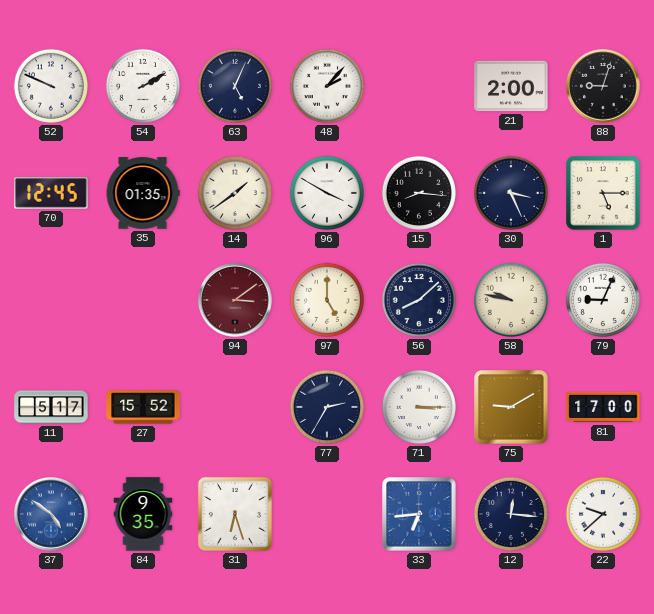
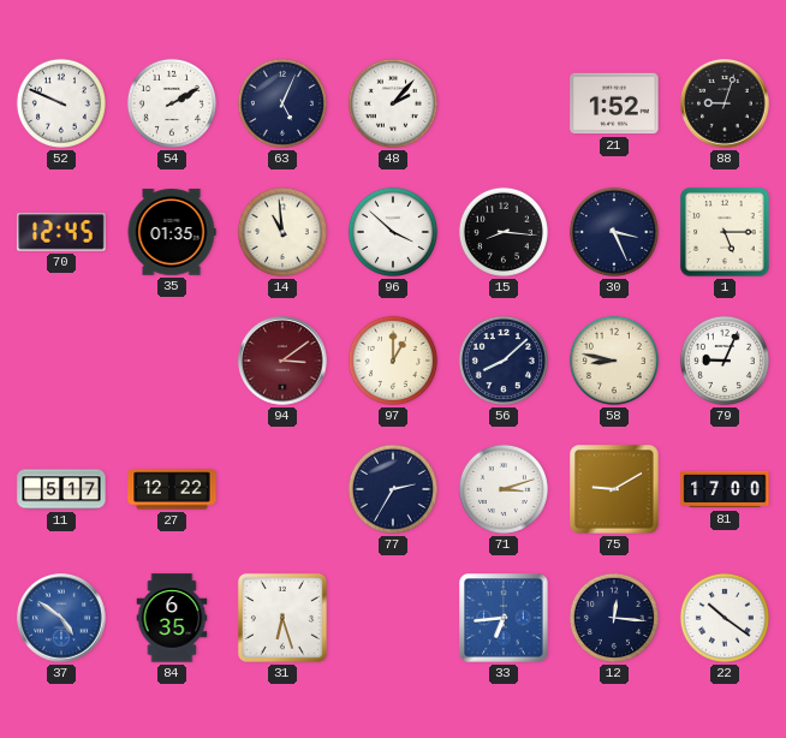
21: 2:00 -> 1:52 (614, 103)
14: 1:39 -> 10:59 (282, 232)
96: 3:50 -> 3:52 (393, 232)
97: 5:00 -> 1:00 (393, 361)
58: 9:47 -> 8:47 (614, 361)
27: 15:52 -> 12:22 (172, 489)
71: 3:15 -> 3:12 (504, 489)
84: 9:35 -> 6:35 (172, 618)
22: 9:38 -> 10:21 (725, 618)
